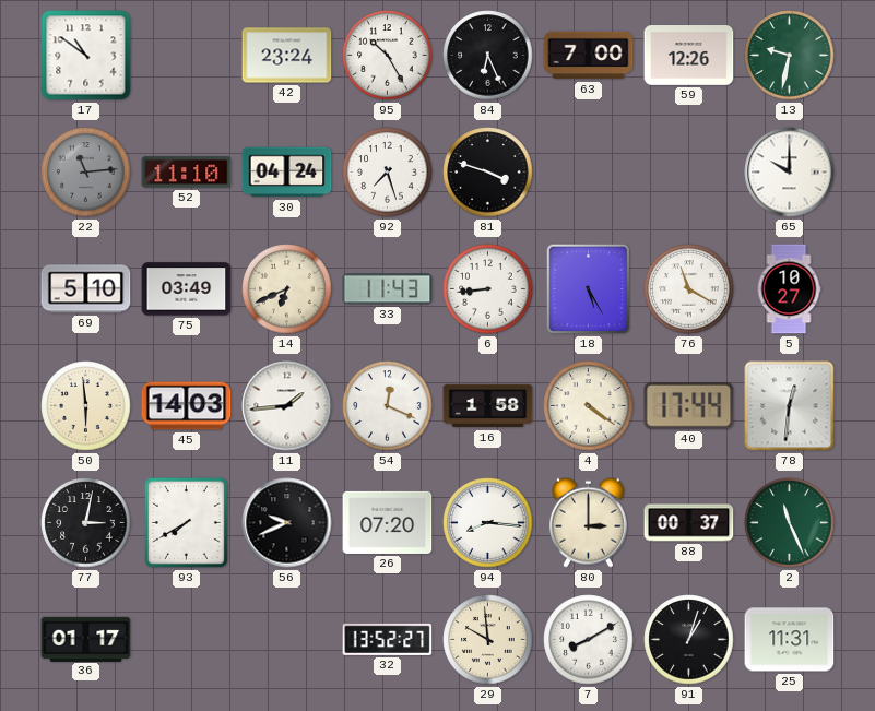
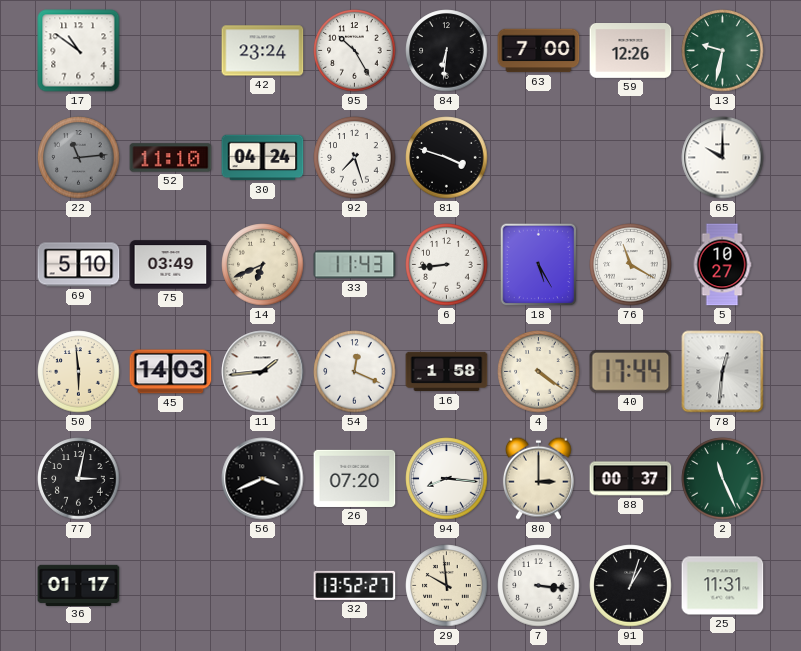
84: 6:26 -> 6:31 (447, 51)
93: 7:40 -> none (186, 522)
56: 9:41 -> 3:41 (263, 479)
7: 8:10 -> 3:16 (539, 586)
